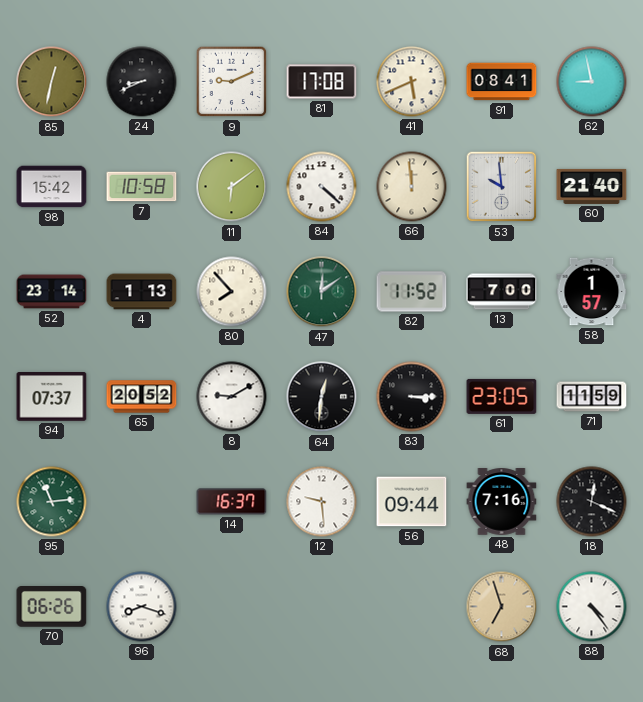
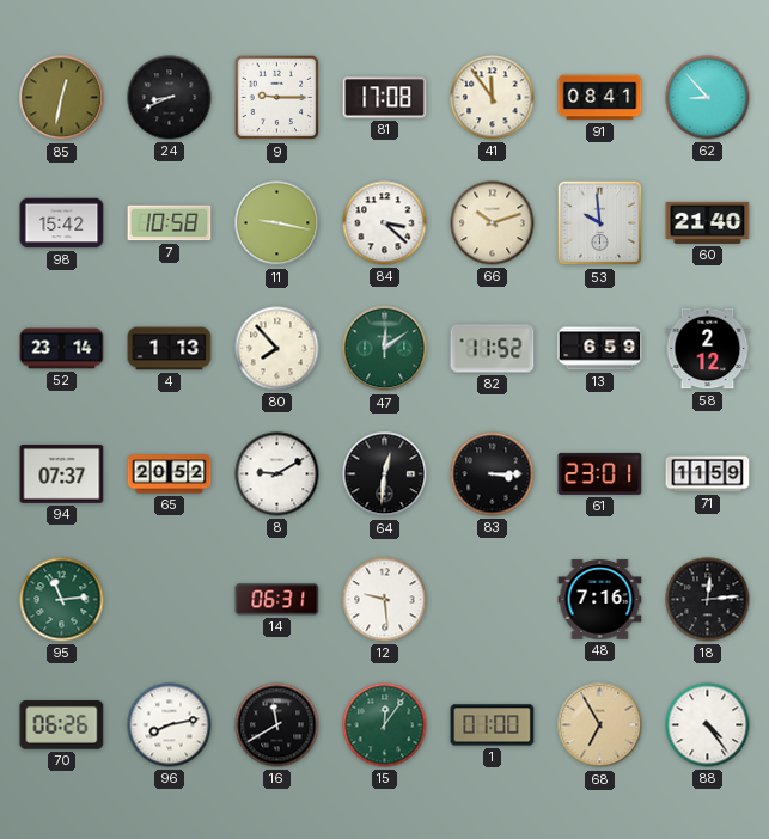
9: 9:11 -> 9:15 (277, 98)
41: 5:41 -> 11:54 (493, 98)
62: 8:58 -> 8:53 (708, 98)
11: 6:09 -> 9:17 (277, 223)
84: 4:22 -> 3:22 (385, 223)
66: 11:59 -> 10:12 (493, 223)
13: 7:00 -> 6:59 (600, 349)
58: 1:57 -> 2:12 (708, 349)
61: 23:05 -> 23:01 (600, 473)
14: 16:37 -> 06:31 (277, 600)
56: 09:44 -> none (412, 502)
18: 12:19 -> 12:14 (708, 600)
96: 8:18 -> 8:13 (170, 725)
16: none -> 11:40 (277, 725)
15: none -> 12:06 (385, 725)
1: none -> 01:00 (493, 725)
68: 6:57 -> 6:55 (600, 725)
